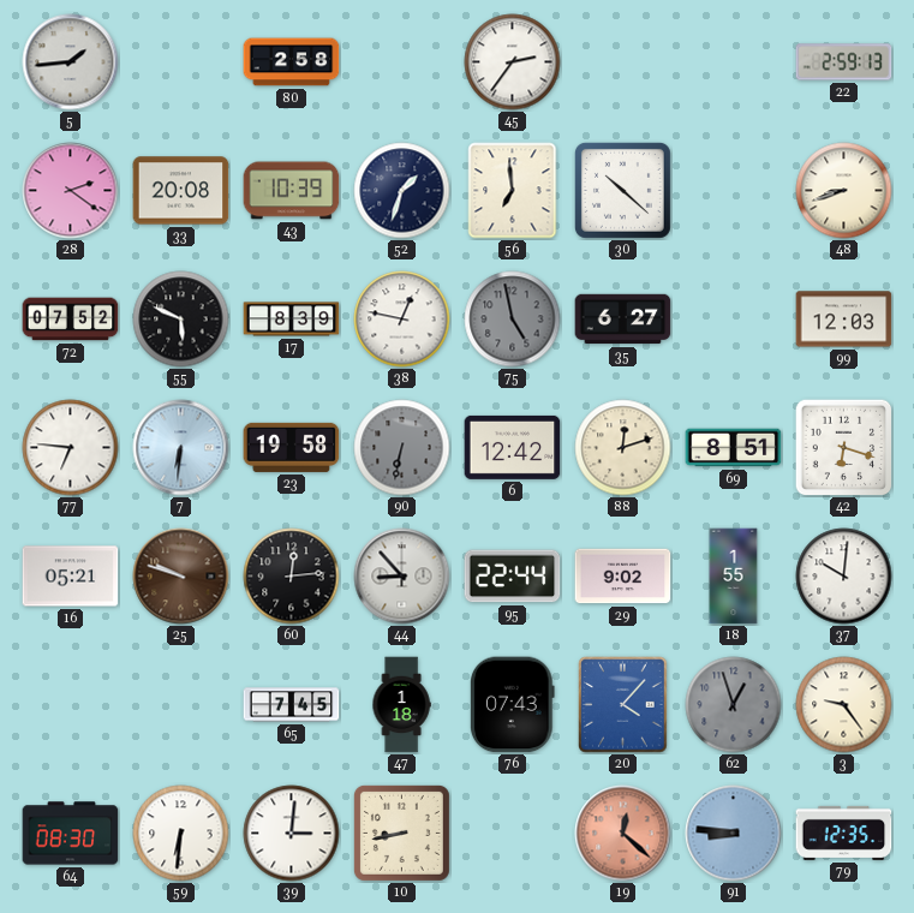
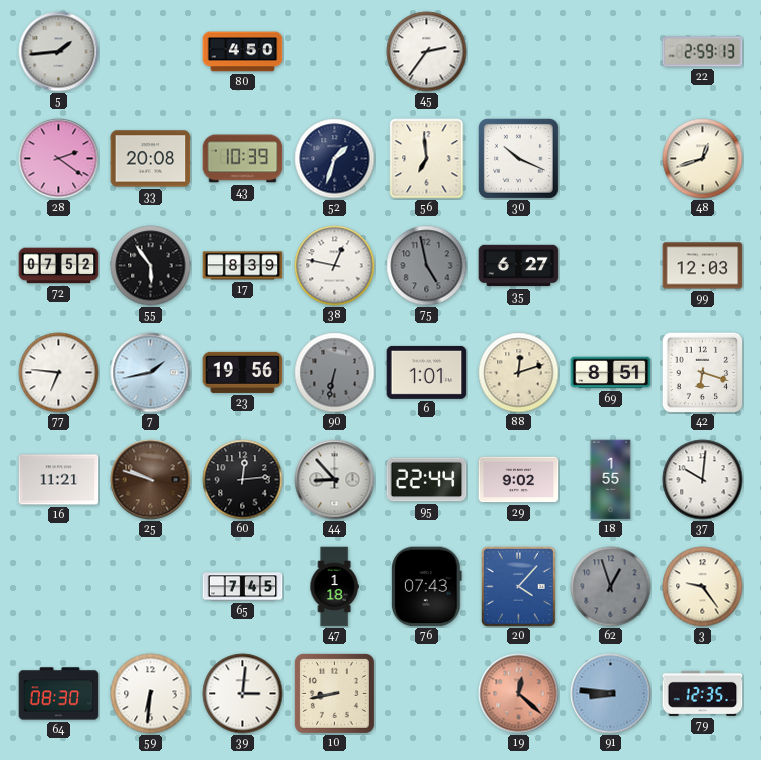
80: 2:58 -> 4:50 (243, 52)
30: 10:22 -> 10:19 (518, 158)
48: 8:42 -> 12:42 (703, 159)
55: 5:49 -> 5:54 (151, 266)
7: 6:31 -> 1:43 (151, 373)
23: 19:58 -> 19:56 (243, 372)
6: 12:42 -> 1:01 (427, 372)
16: 05:21 -> 11:21 (59, 480)
